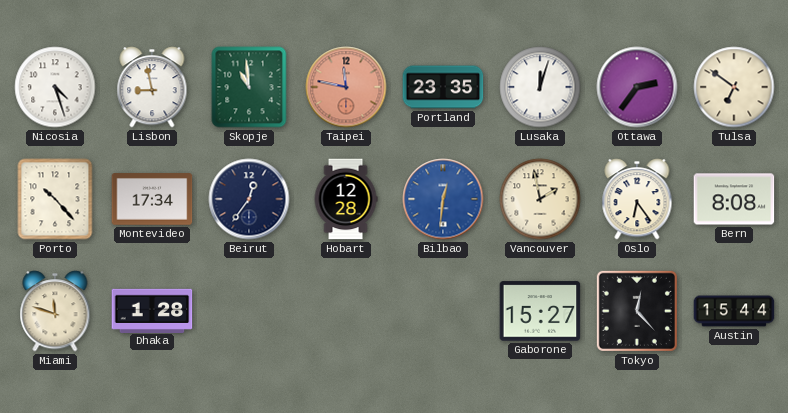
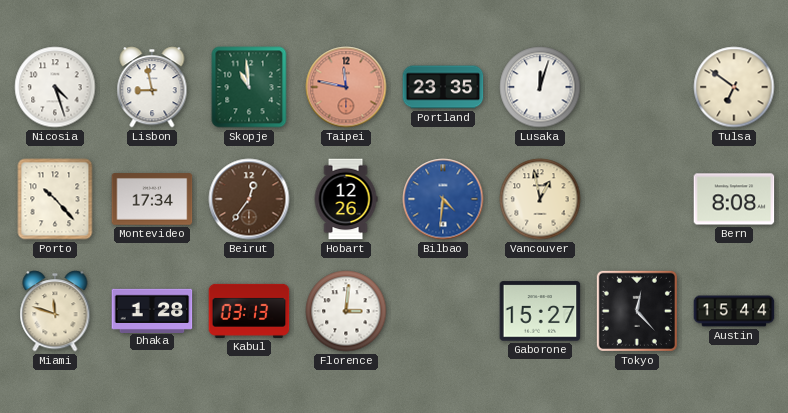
Ottawa: 2:36 -> none (637, 87)
Beirut dial: navy -> brown (249, 199)
Hobart: 12:28 -> 12:26 (346, 199)
Bilbao: 12:31 -> 4:31 (443, 199)
Vancouver: 1:58 -> 12:58 (540, 199)
Oslo: 6:24 -> none (637, 199)
Kabul: none -> 03:13 (249, 311)
Florence: none -> 3:01 (346, 311)
